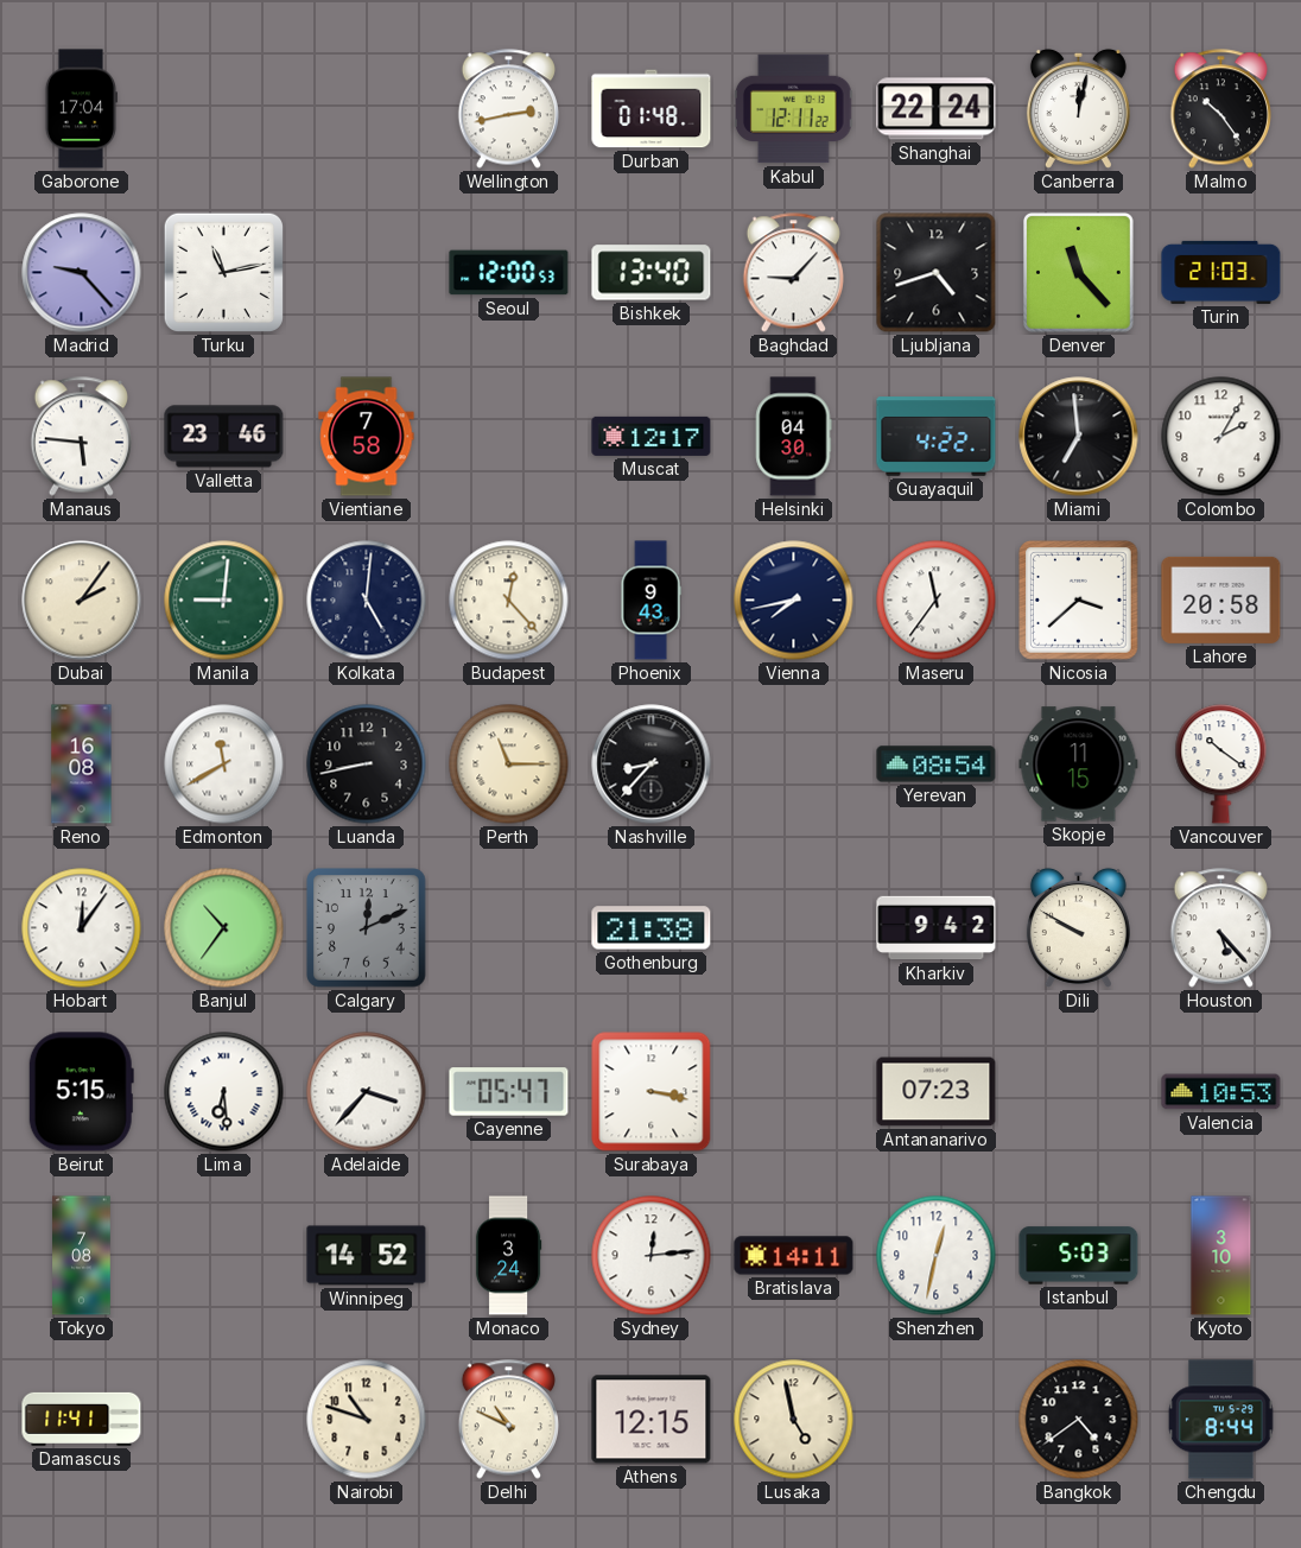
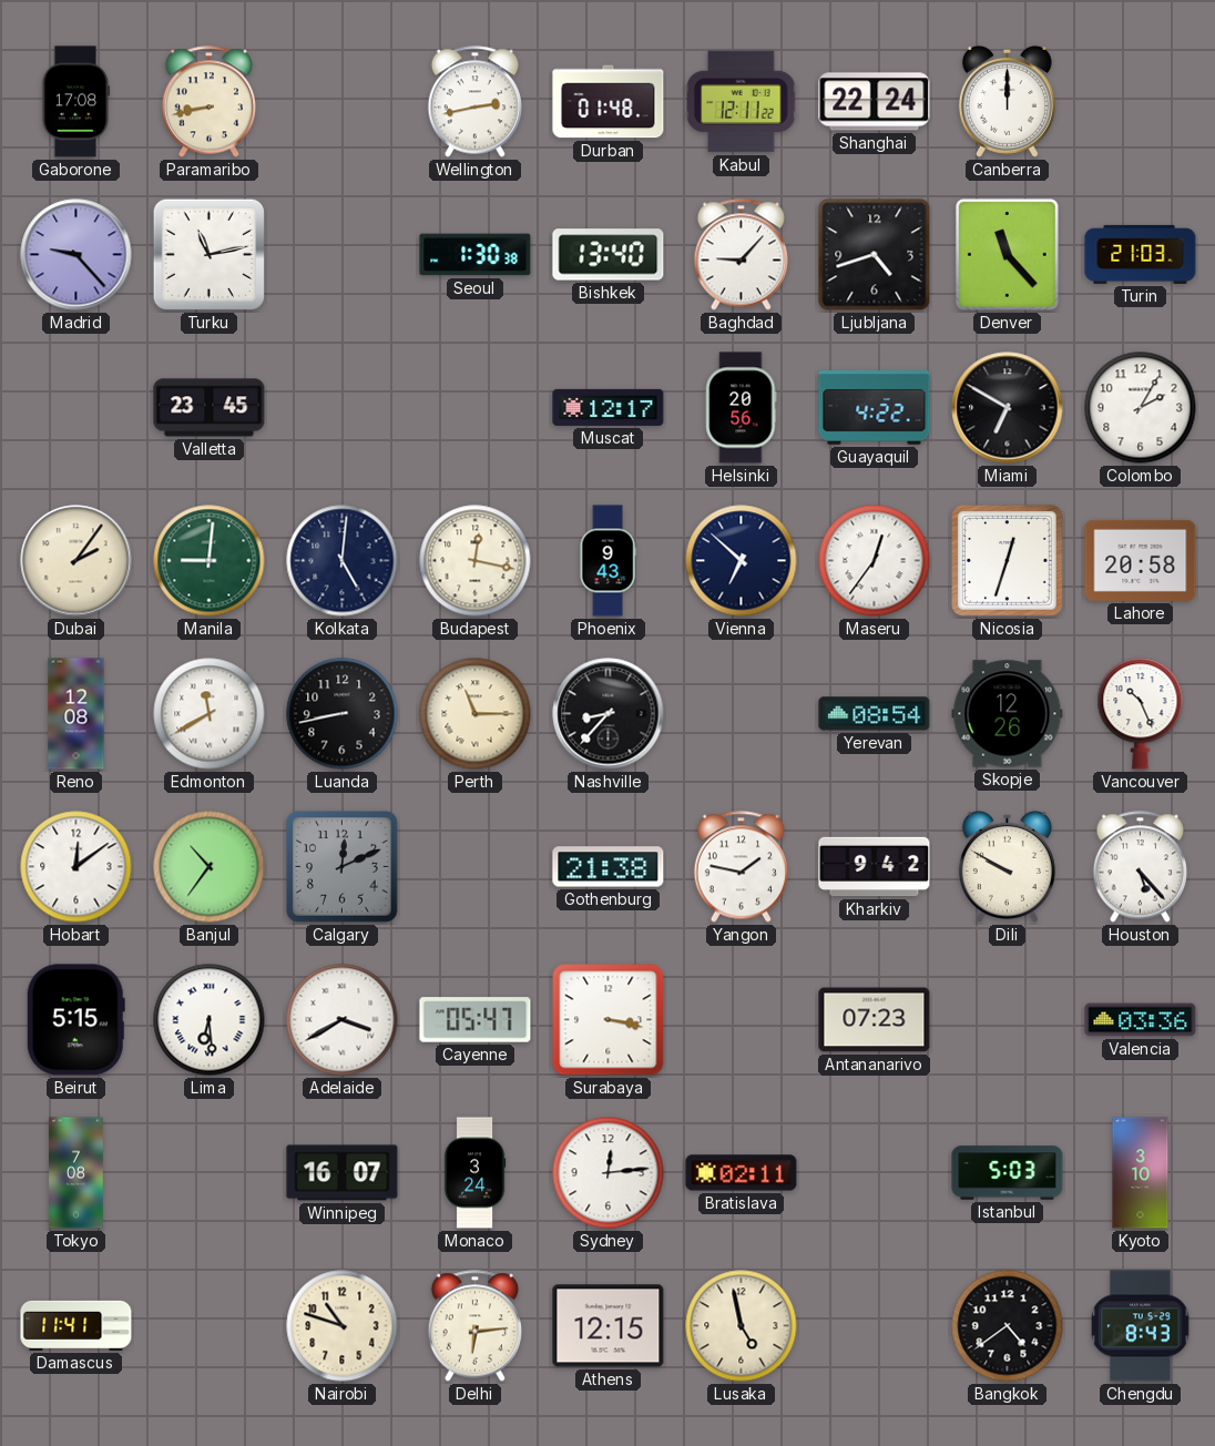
Gaborone: 17:04 -> 17:08 (74, 102)
Paramaribo: none -> 8:43 (208, 102)
Canberra: 12:02 -> 12:00 (1007, 101)
Malmo: 10:24 -> none (1220, 109)
Seoul: 12:00 -> 1:30 (476, 255)
Manaus: 5:46 -> none (81, 437)
Valletta: 23:46 -> 23:45 (210, 408)
Vientiane: 7:58 -> none (367, 437)
Helsinki: 04:30 -> 20:56 (742, 408)
Miami: 6:59 -> 6:50 (1008, 408)
Budapest: 12:23 -> 12:17 (476, 561)
Vienna: 7:43 -> 6:52 (742, 561)
Maseru: 11:36 -> 12:36 (875, 561)
Nicosia: 3:38 -> 12:33 (1008, 561)
Reno: 16:08 -> 12:08 (76, 714)
Skopje: 11:15 -> 12:26 (1008, 714)
Vancouver: 10:21 -> 10:26 (1141, 714)
Hobart: 12:06 -> 12:09 (76, 867)
Yangon: none -> 1:47 (741, 867)
Adelaide: 3:37 -> 3:40 (343, 1020)
Valencia: 10:53 -> 03:36 (1141, 1020)
Winnipeg: 14:52 -> 16:07 (343, 1173)
Bratislava: 14:11 -> 02:11 (742, 1173)
Shenzhen: 12:32 -> none (937, 1256)
Delhi: 10:49 -> 6:14 (474, 1326)
Chengdu: 8:44 -> 8:43 (1141, 1326)
